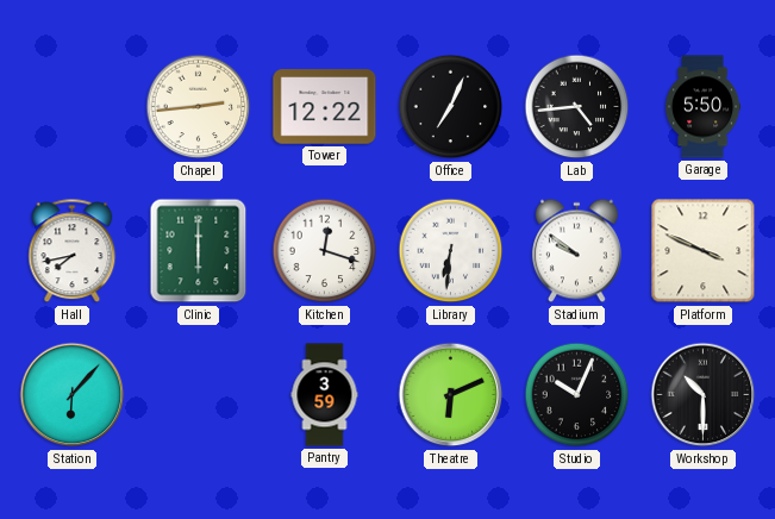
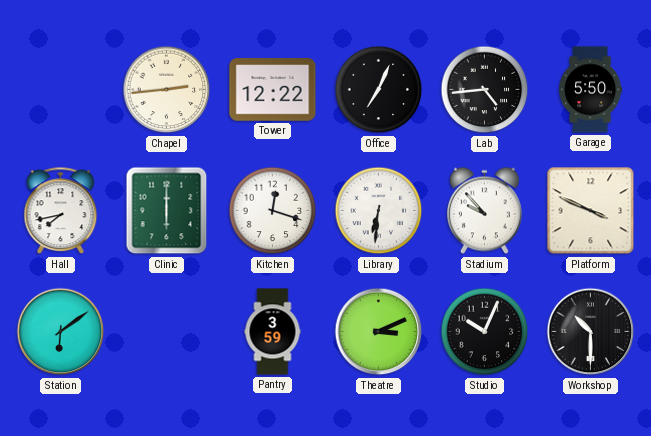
Stadium: 9:51 -> 9:53 (484, 211)
Station: 6:07 -> 6:09 (61, 332)
Theatre: 6:11 -> 3:11 (379, 332)
